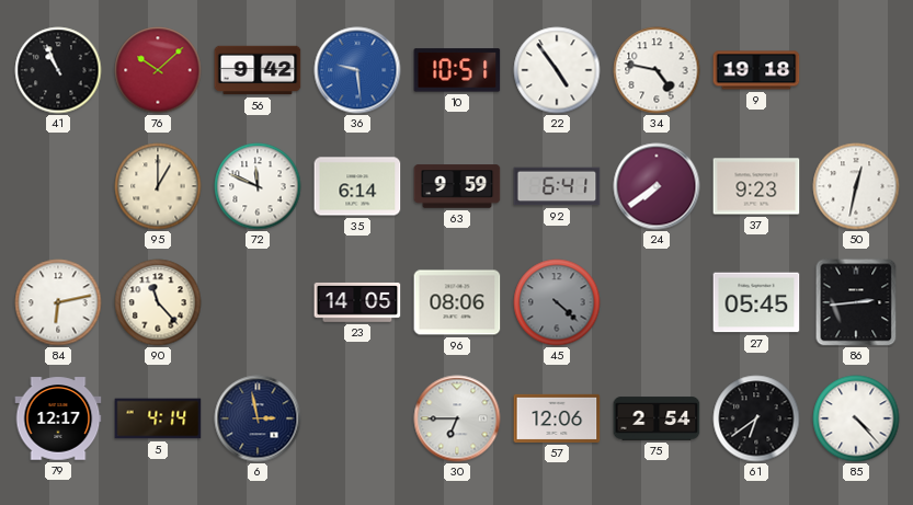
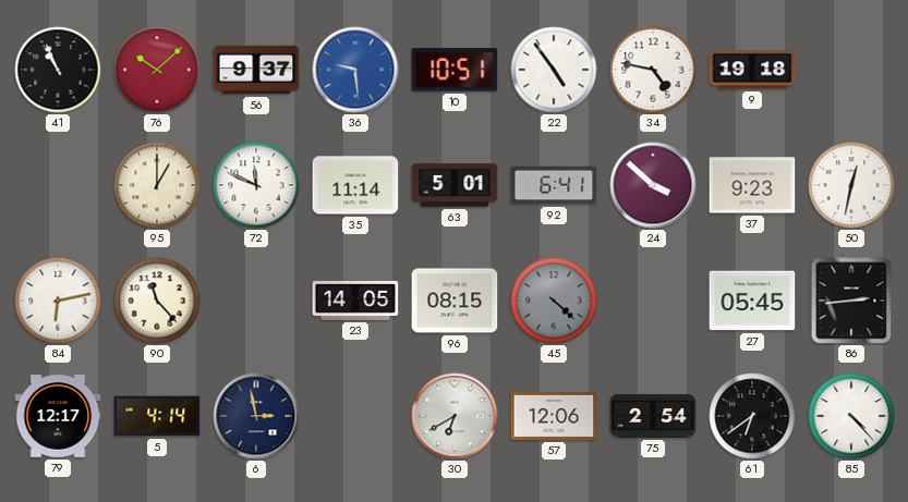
56: 9:42 -> 9:37 (256, 70)
35: 6:14 -> 11:14 (355, 185)
63: 9:59 -> 5:01 (455, 185)
24: 7:39 -> 3:52 (653, 185)
96: 08:06 -> 08:15 (455, 301)
30: 6:45 -> 6:40 (455, 416)
